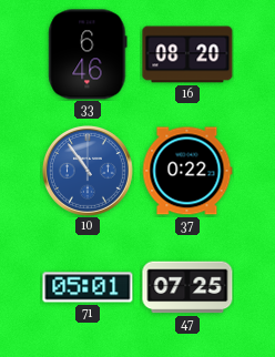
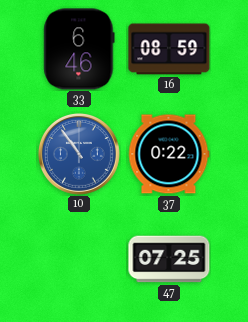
16: 08:20 -> 08:59 (169, 49)
71: 05:01 -> none (88, 287)
